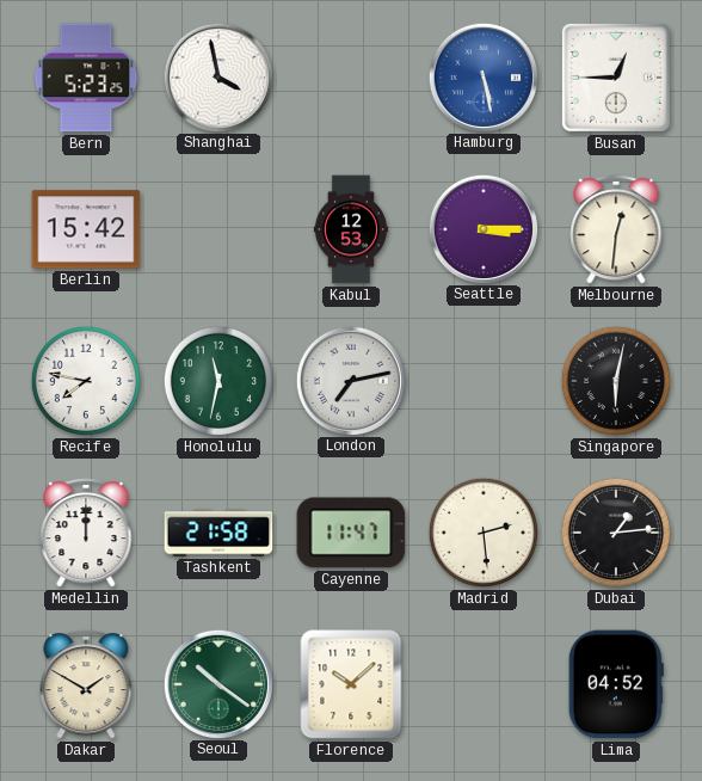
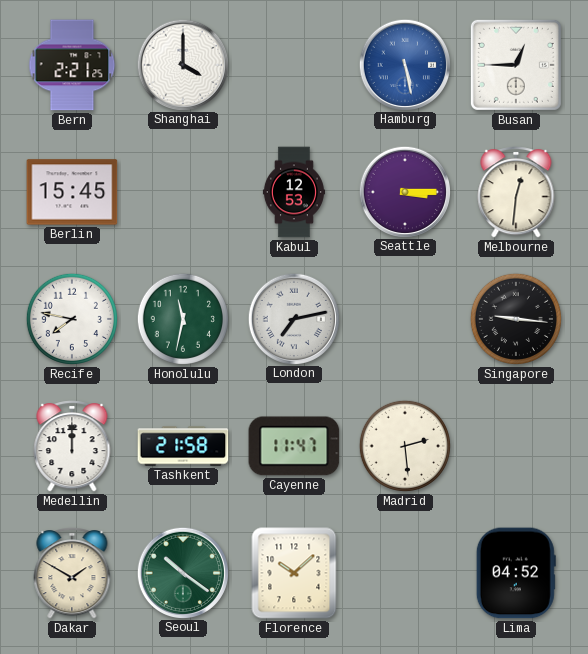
Bern: 5:23 -> 2:21 (72, 65)
Shanghai: 3:58 -> 4:00 (182, 64)
Berlin: 15:42 -> 15:45 (72, 192)
Singapore: 6:02 -> 9:16 (516, 319)
Dubai: 1:14 -> none (616, 533)
